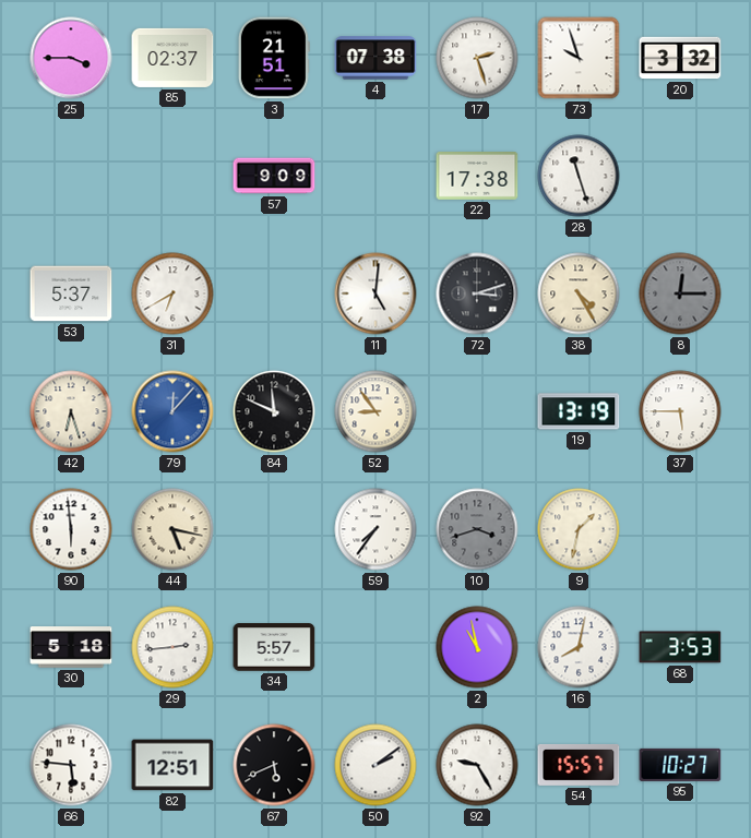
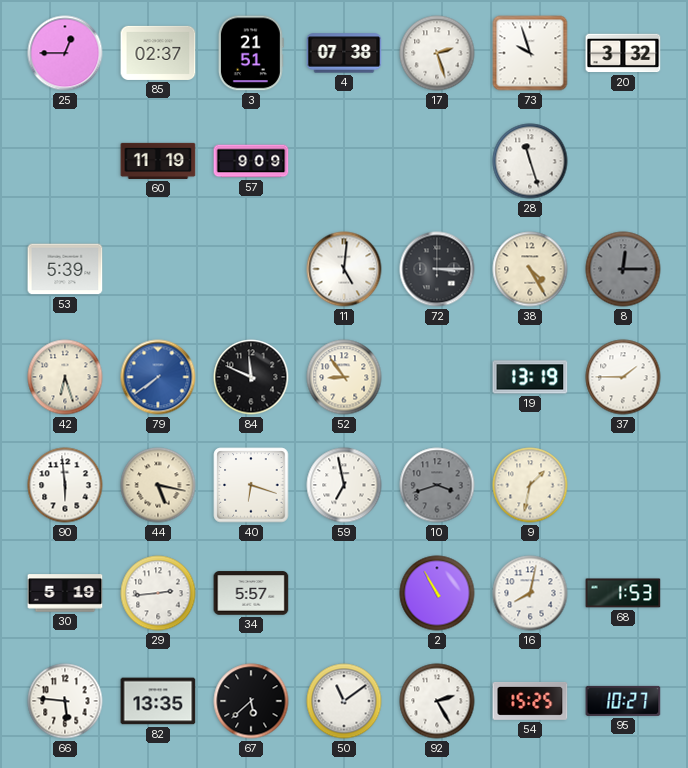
25: 3:45 -> 12:45 (65, 53)
60: none -> 11:19 (158, 161)
22: 17:38 -> none (477, 177)
53: 5:37 -> 5:39 (65, 269)
31: 6:40 -> none (172, 294)
72: 3:12 -> 3:15 (437, 269)
79: 12:07 -> 7:39 (158, 377)
37: 5:45 -> 1:45 (623, 377)
40: none -> 6:18 (251, 485)
59: 7:36 -> 6:58 (344, 485)
30: 5:18 -> 5:19 (65, 593)
2: 10:58 -> 10:55 (437, 593)
68: 3:53 -> 1:53 (623, 593)
82: 12:51 -> 13:35 (158, 701)
67: 5:41 -> 5:38 (251, 701)
50: 2:09 -> 11:09 (344, 701)
92: 9:25 -> 2:25 (437, 701)
54: 15:57 -> 15:25 (530, 701)
